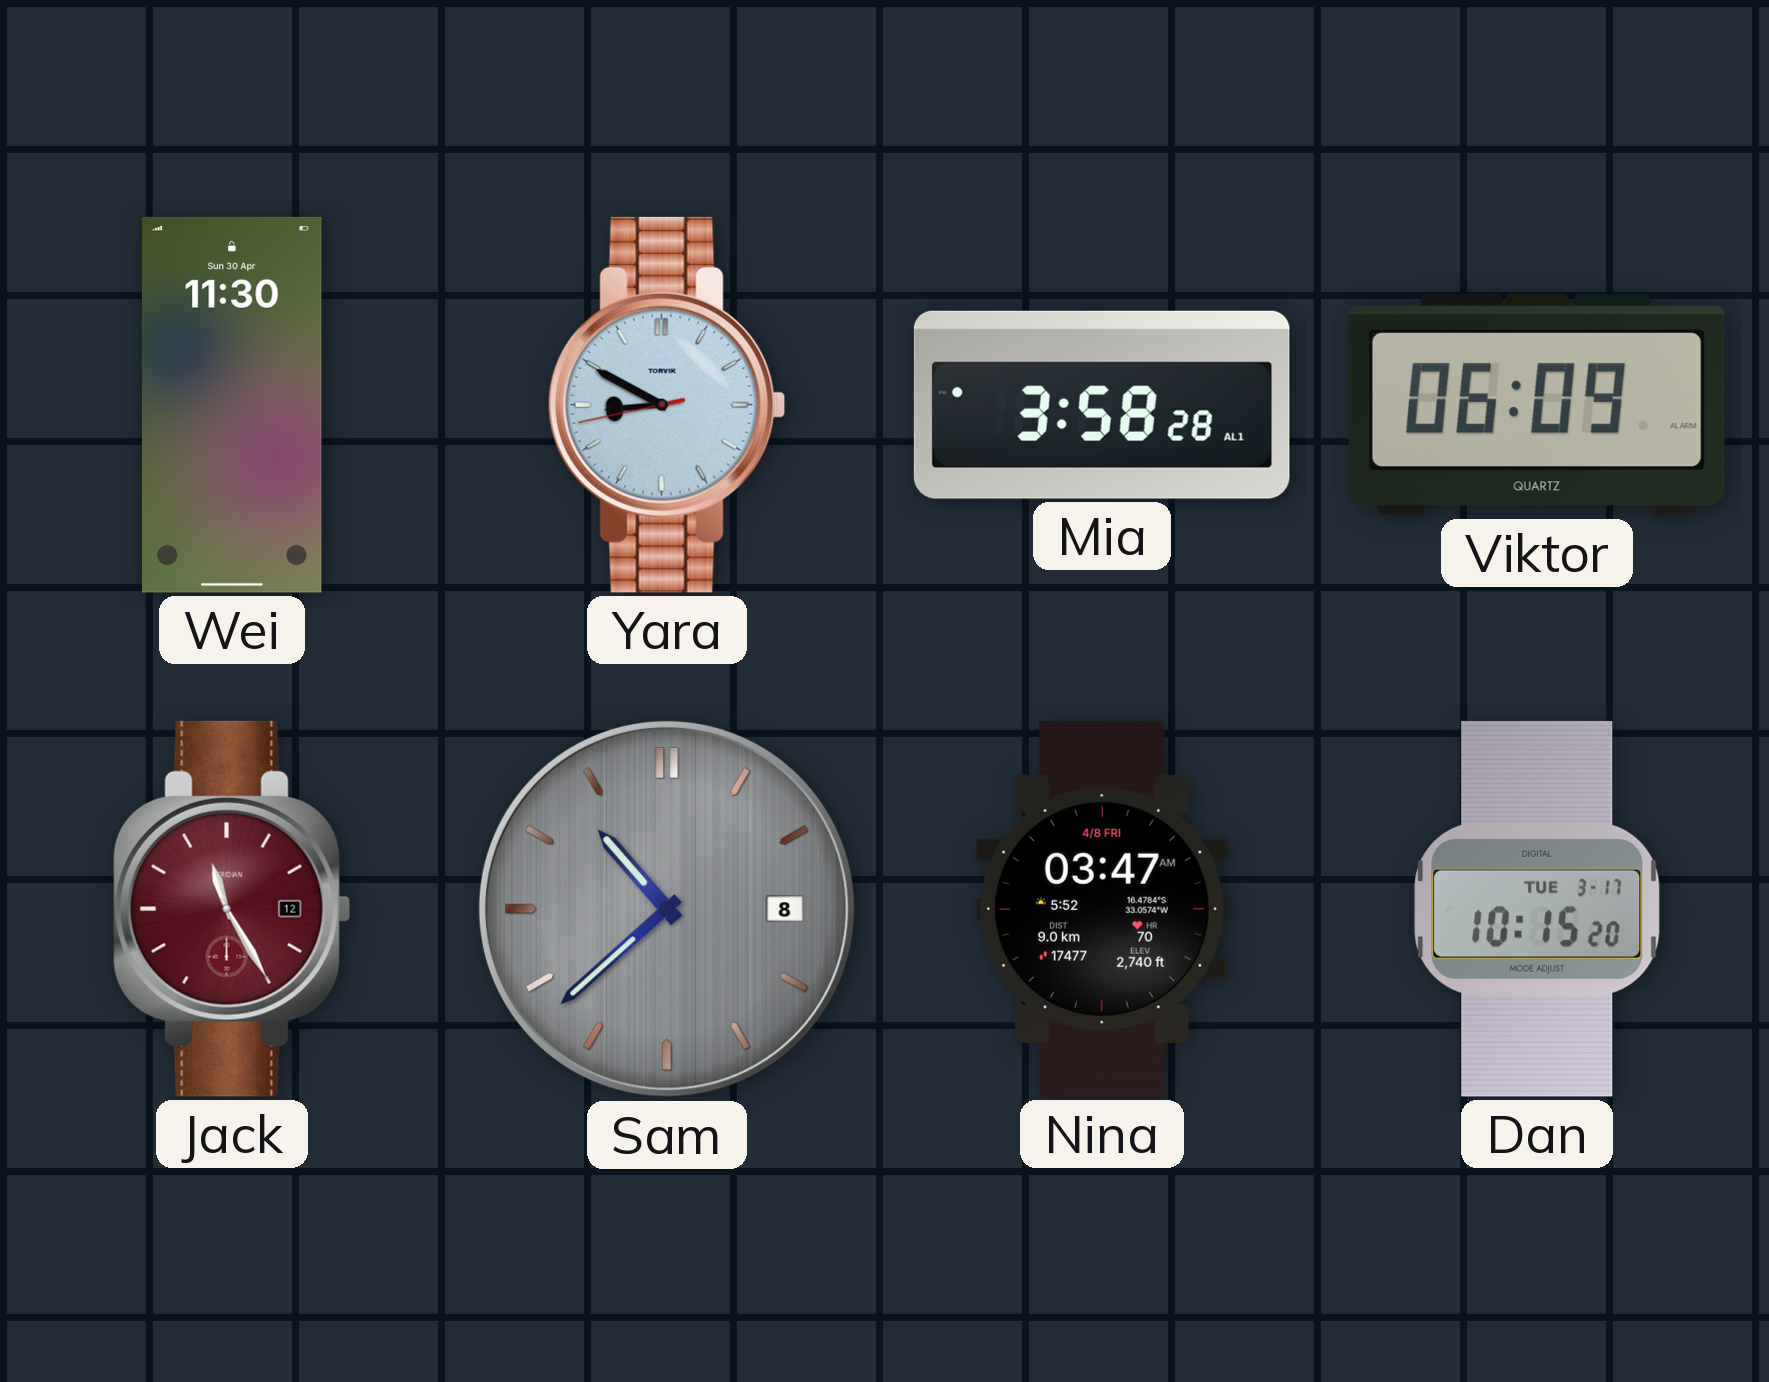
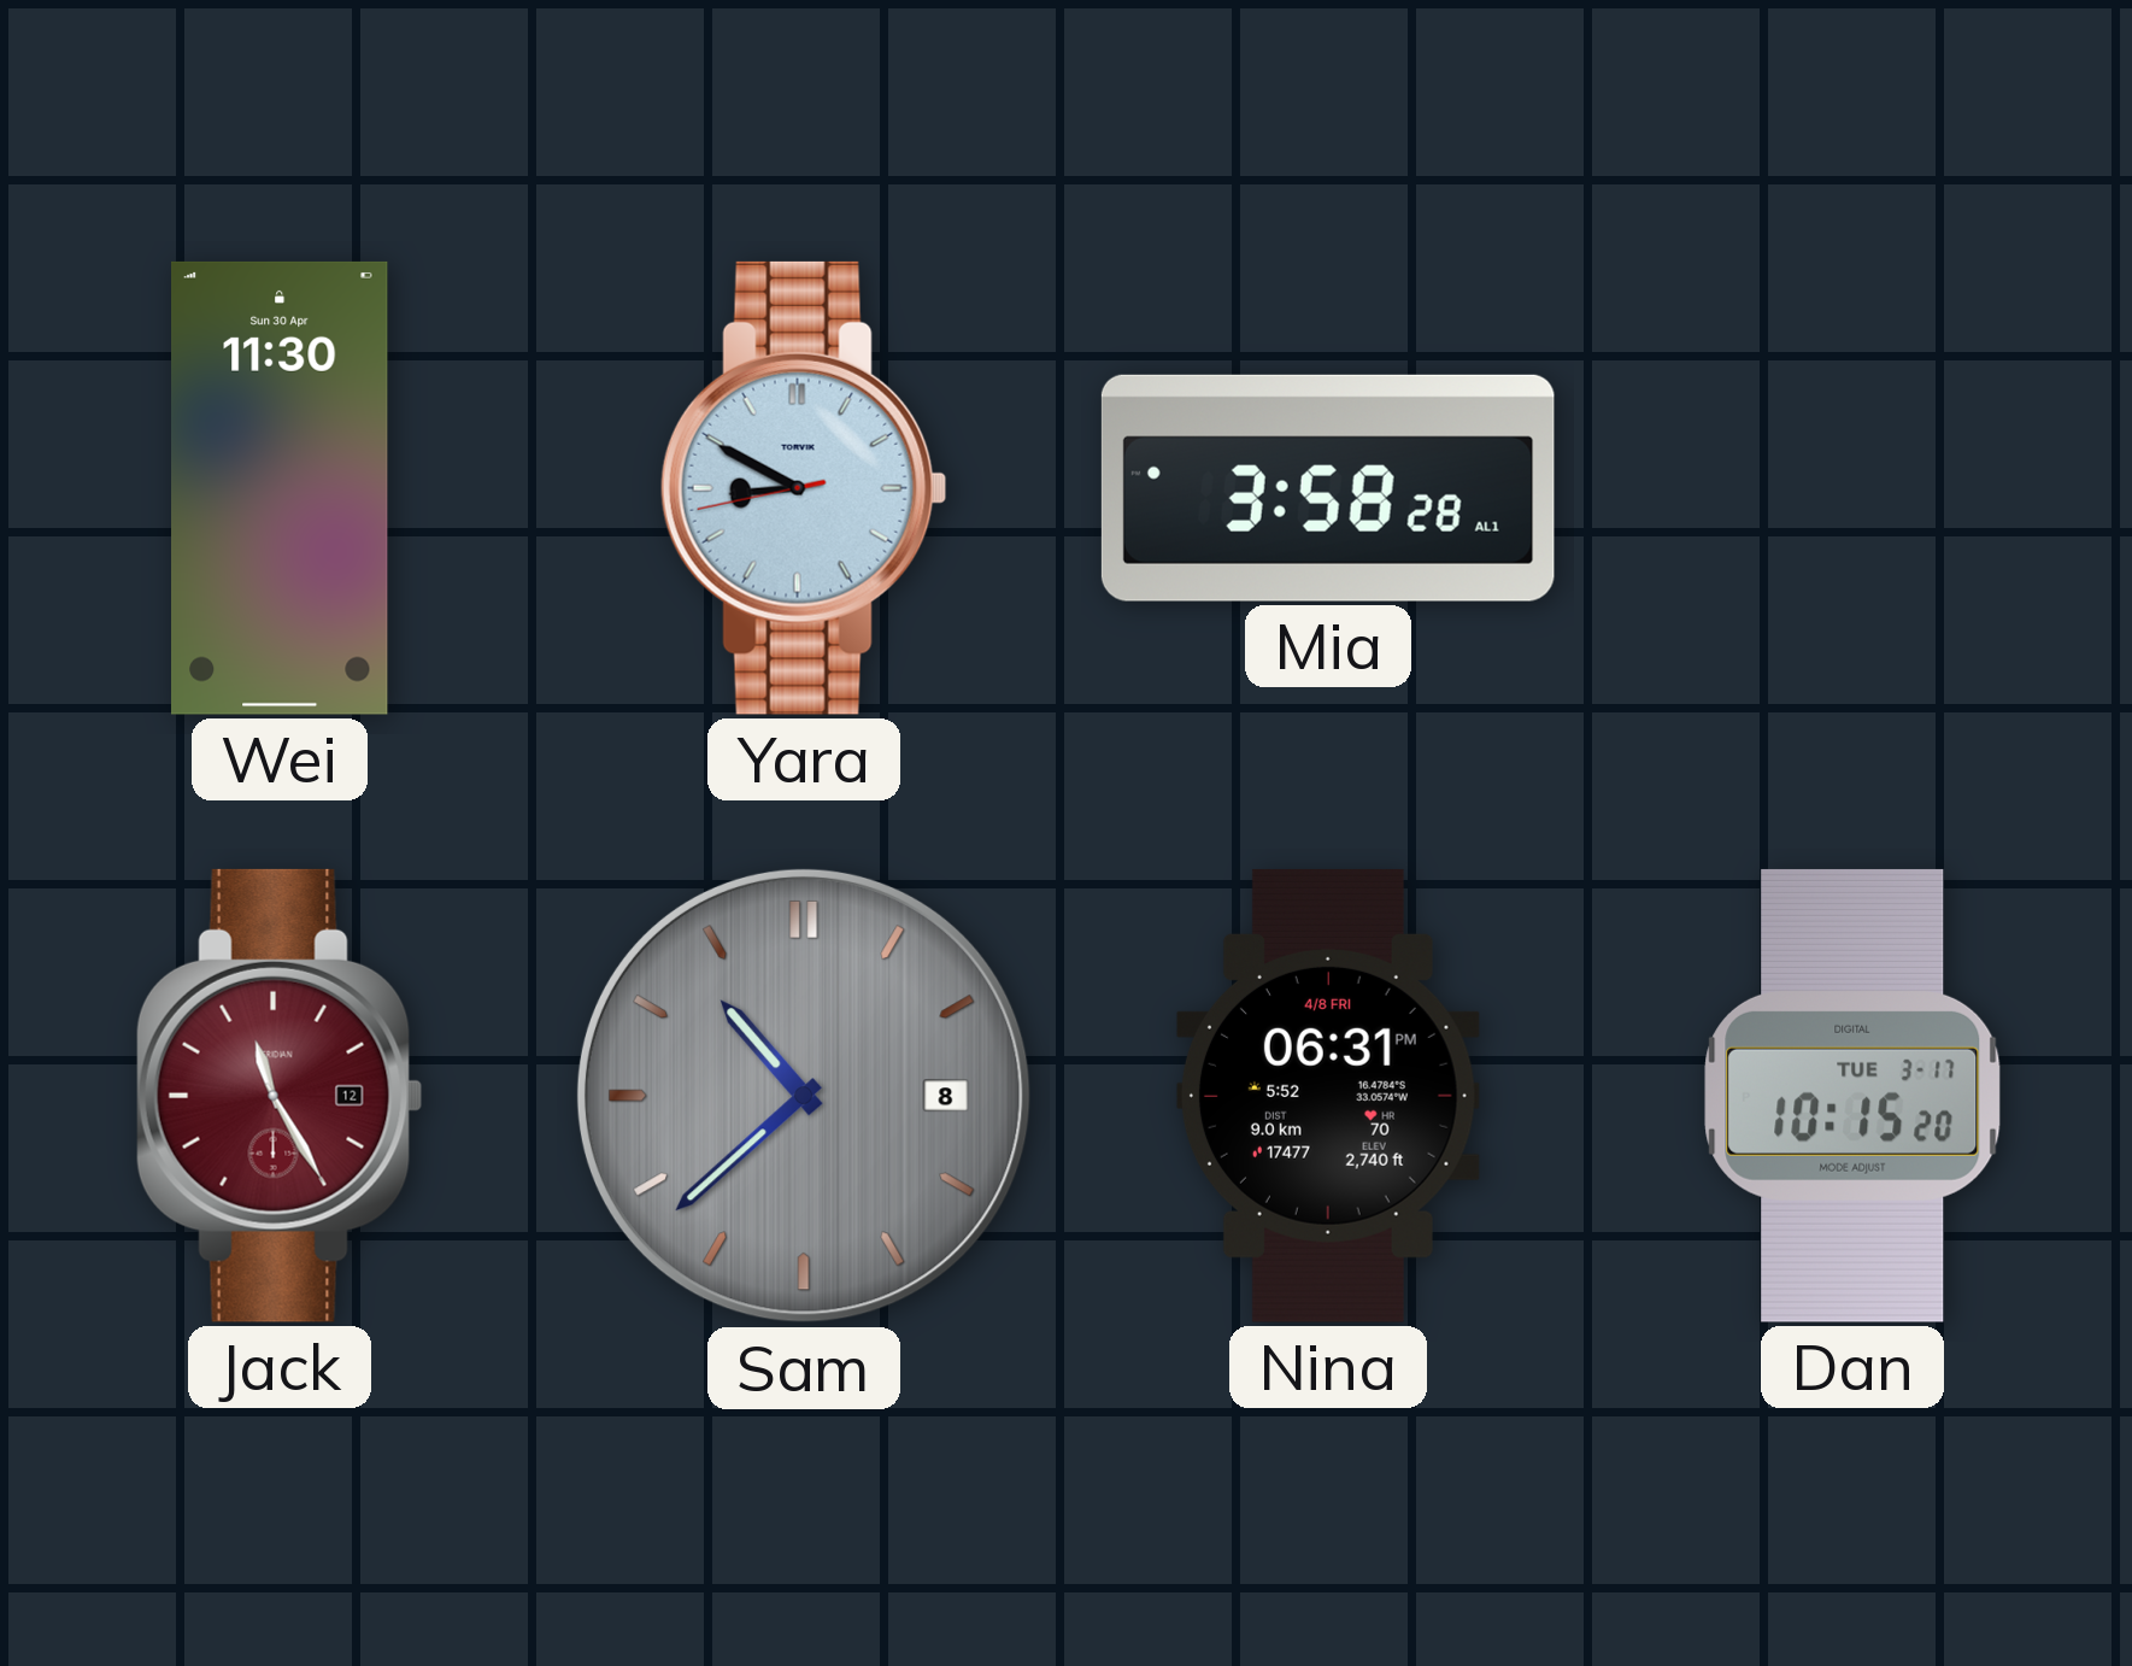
Viktor: 06:09 -> none (1537, 406)
Nina: 03:47 -> 06:31 (1328, 1096)
